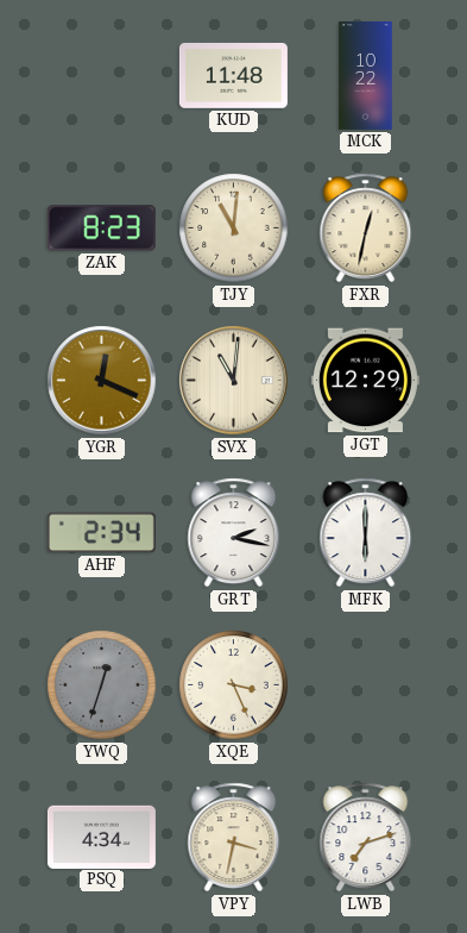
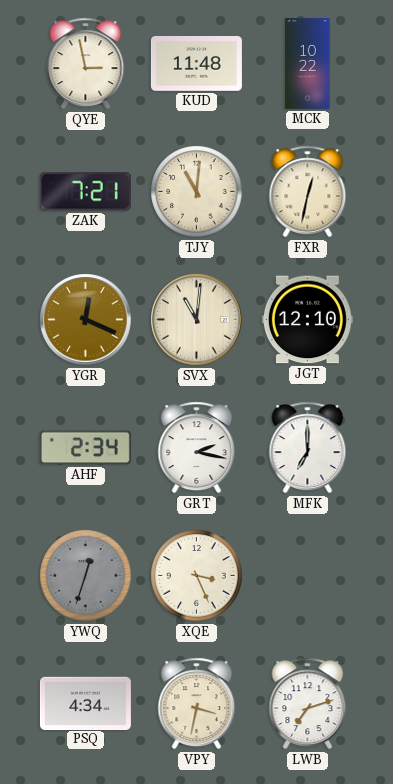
QYE: none -> 2:58 (86, 64)
ZAK: 8:23 -> 7:21 (85, 192)
JGT: 12:29 -> 12:10 (307, 320)
MFK: 6:00 -> 7:00 (308, 448)
